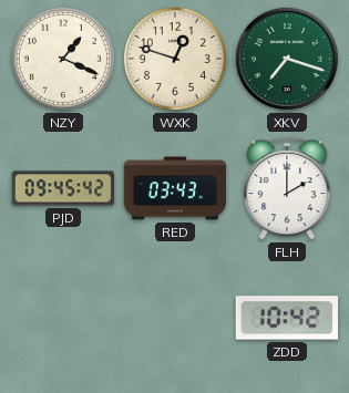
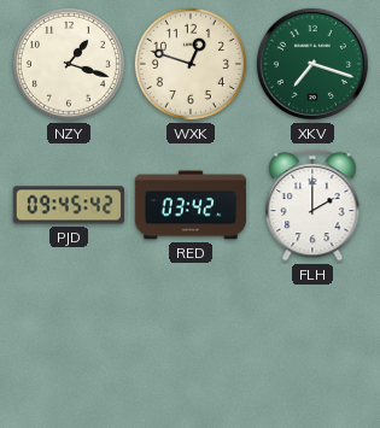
NZY: 1:19 -> 1:18 (69, 64)
RED: 03:43 -> 03:42 (191, 205)
ZDD: 10:42 -> none (286, 318)
